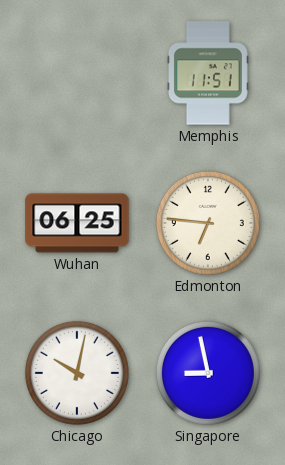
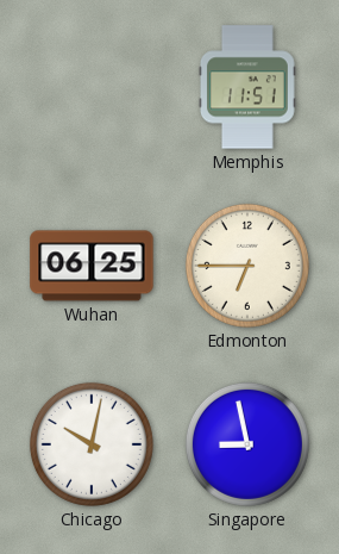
Edmonton: 6:46 -> 6:45 (247, 266)
